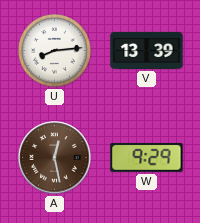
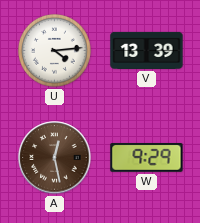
U: 8:14 -> 4:14 (54, 50)
